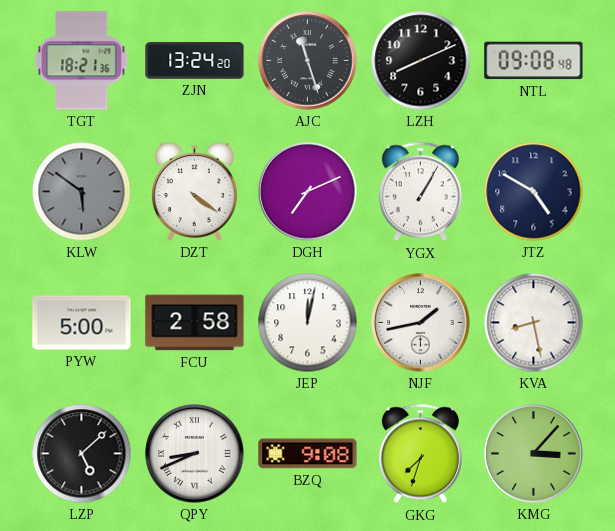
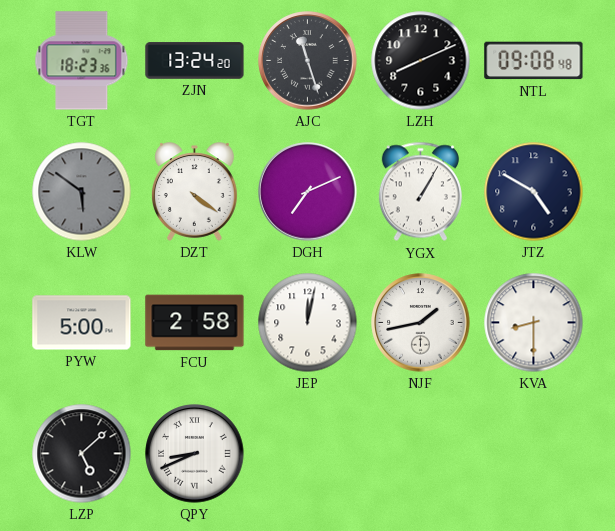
TGT: 18:21 -> 18:23 (82, 61)
KVA: 8:28 -> 8:30 (534, 323)
BZQ: 9:08 -> none (308, 454)
GKG: 7:33 -> none (420, 454)
KMG: 3:07 -> none (534, 454)
